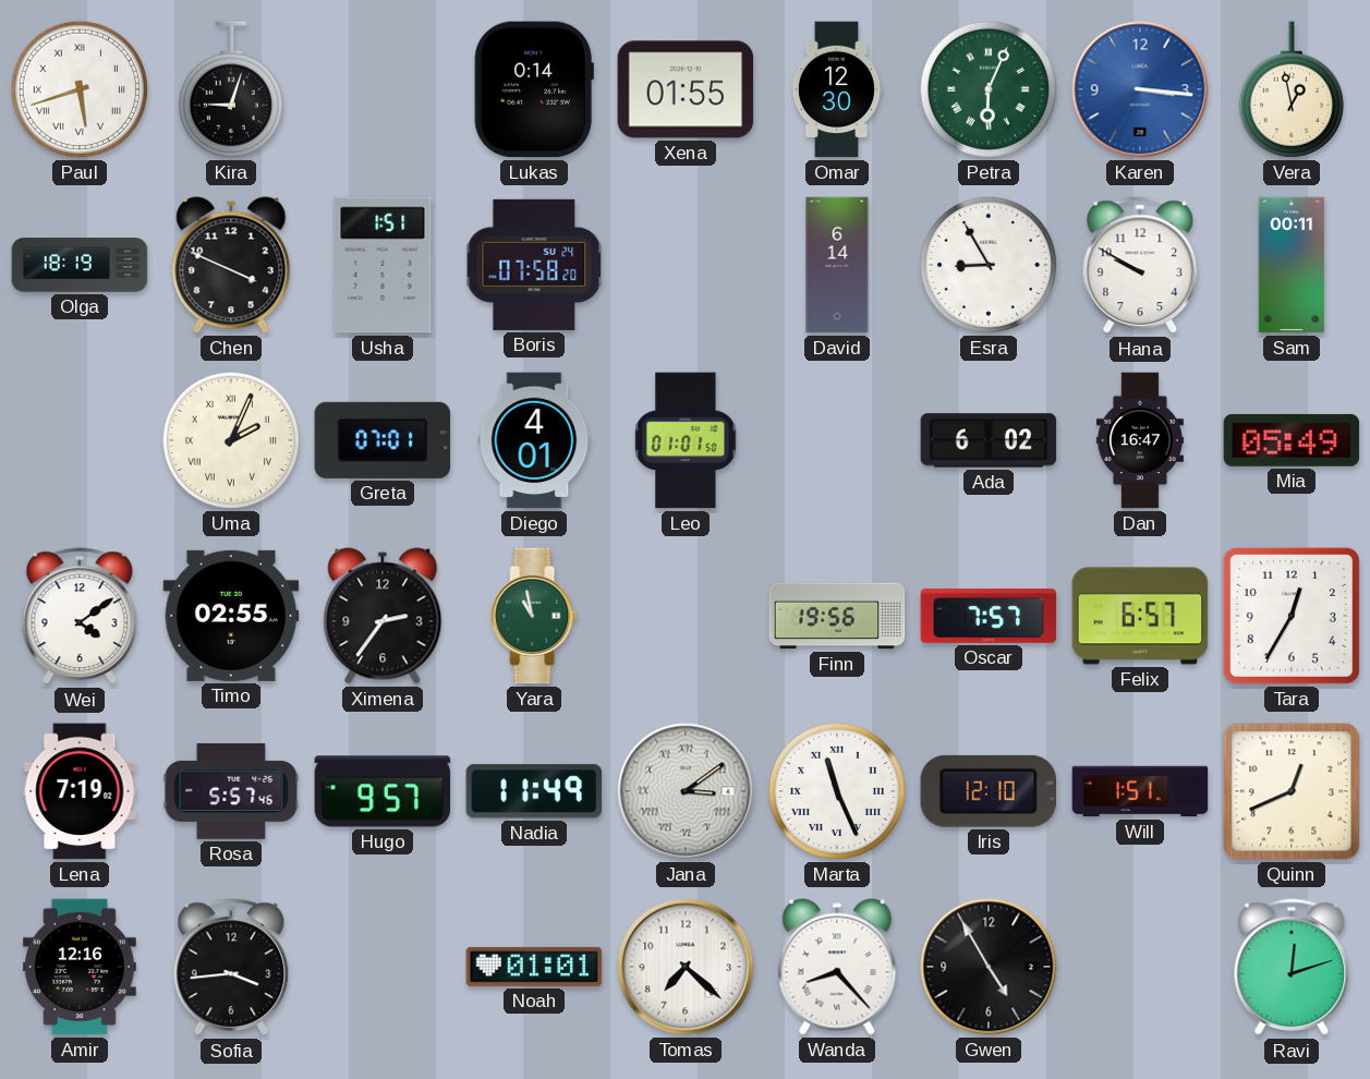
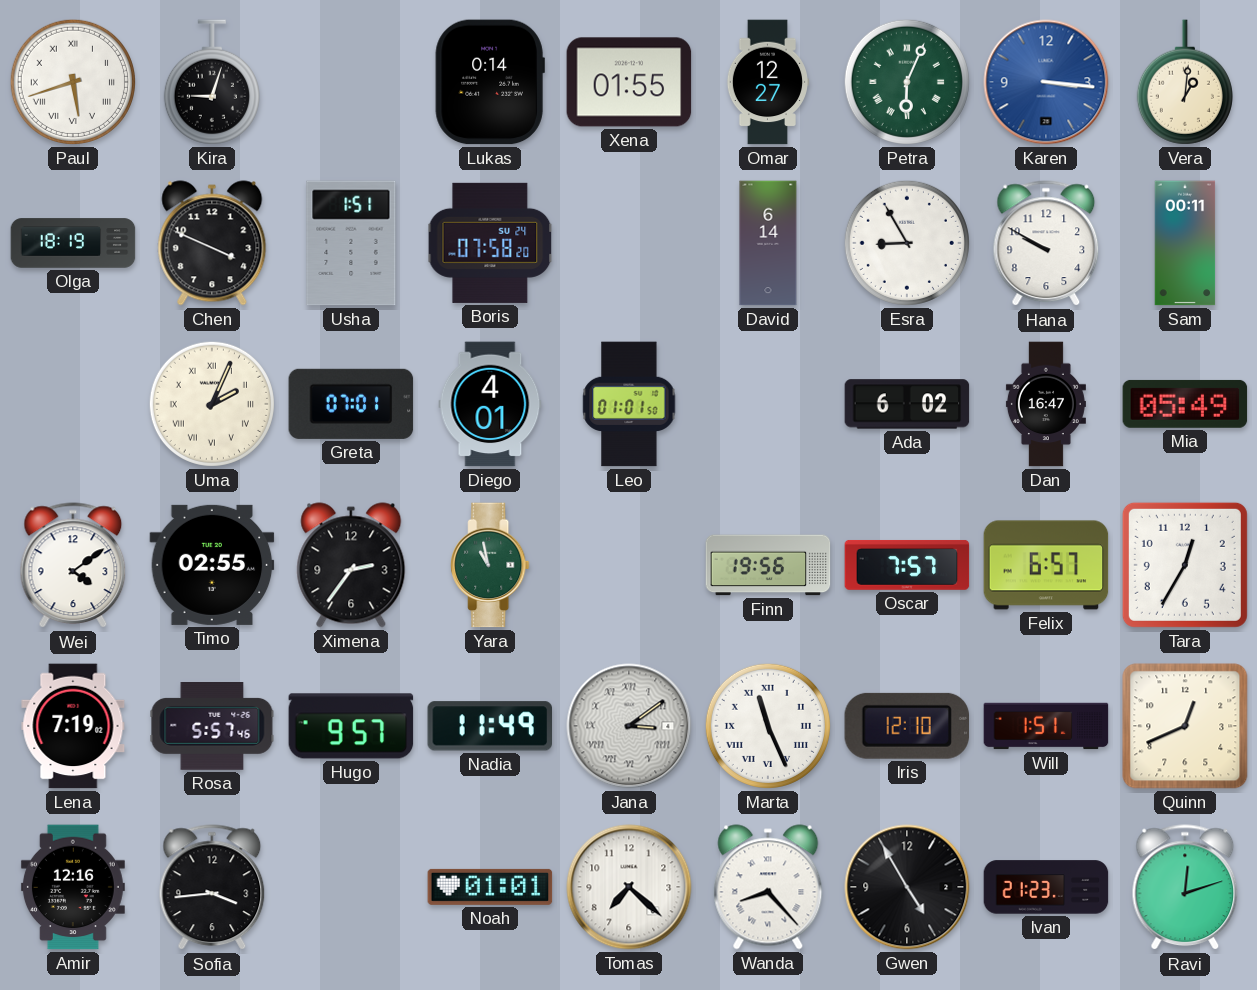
Omar: 12:30 -> 12:27 (768, 82)
Vera: 12:58 -> 1:01 (1185, 82)
Ivan: none -> 21:23 (1046, 887)
